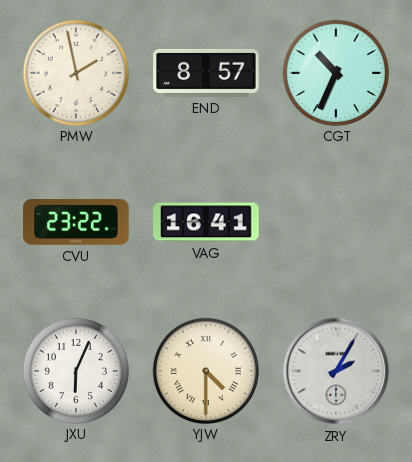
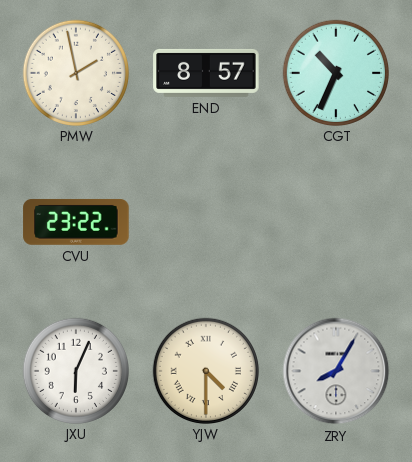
VAG: 16:41 -> none (206, 222)
ZRY: 2:05 -> 8:05 (336, 371)
